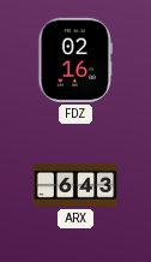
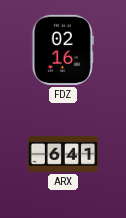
ARX: 6:43 -> 6:41 (62, 154)
